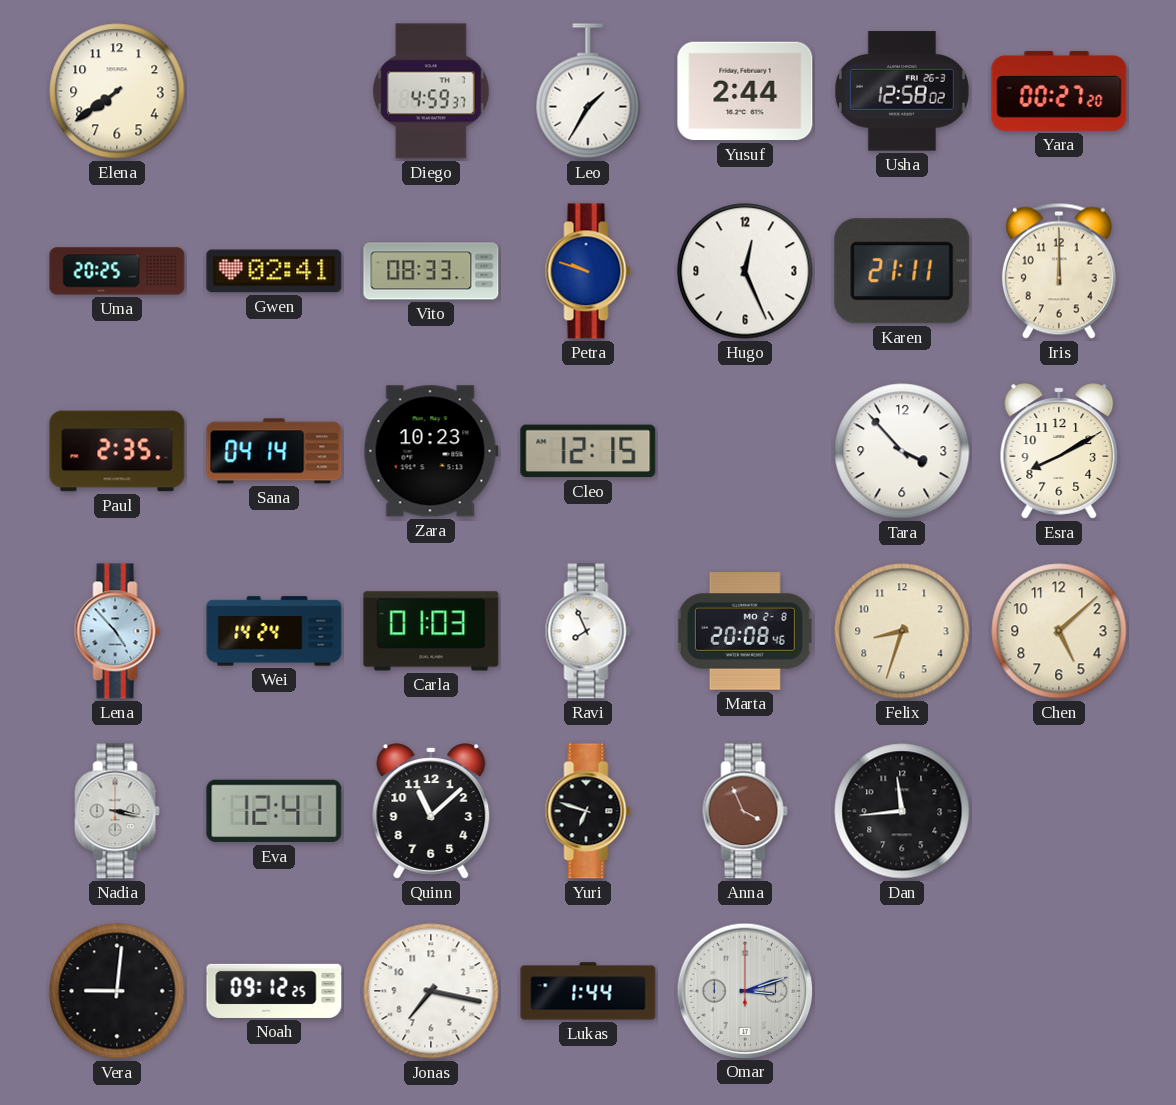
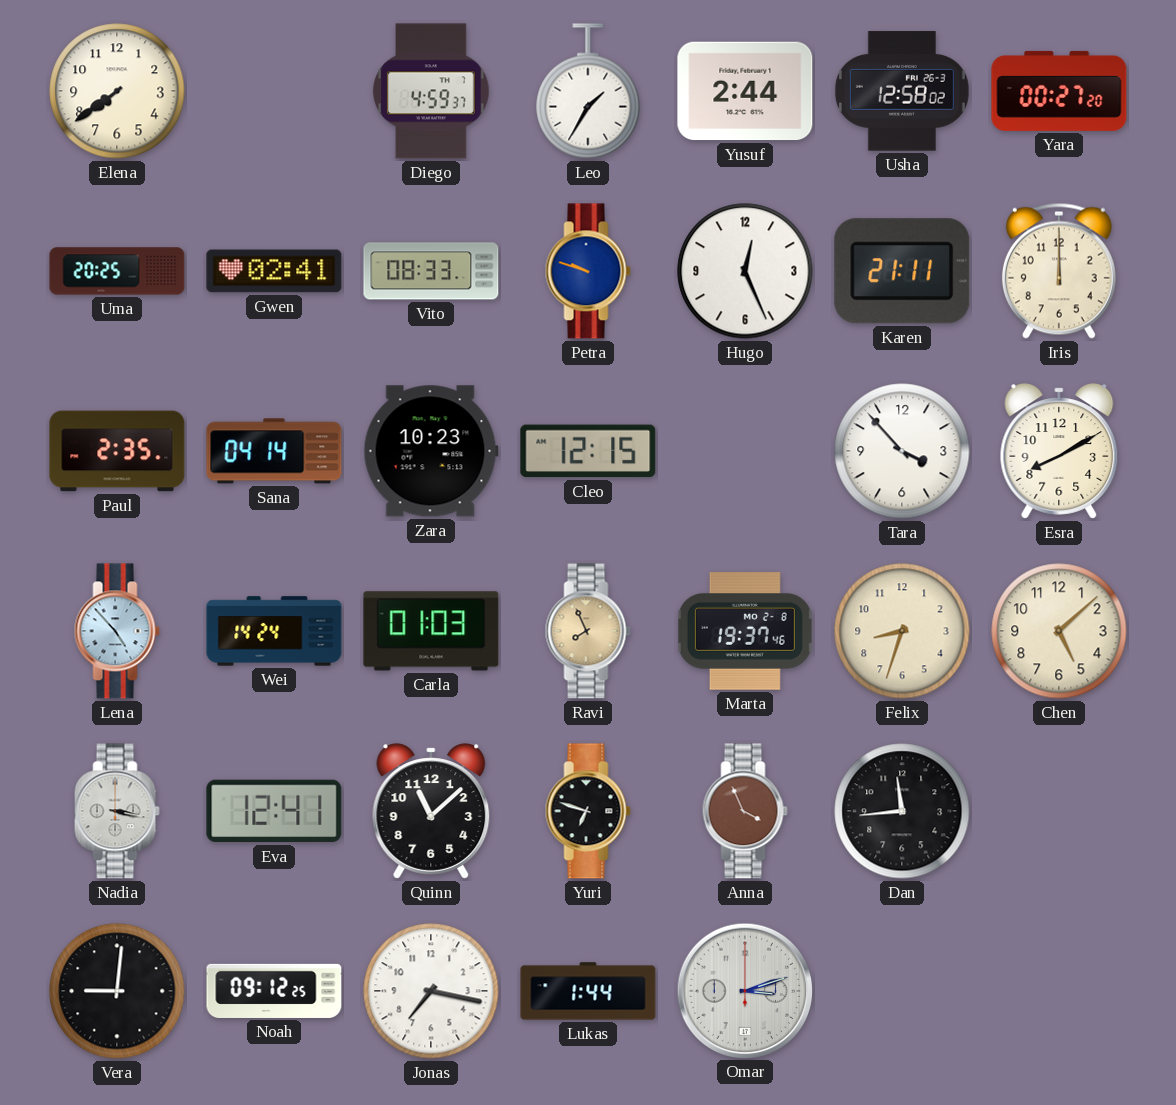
Ravi dial: white -> champagne (588, 631)
Marta: 20:08 -> 19:37 (745, 631)
